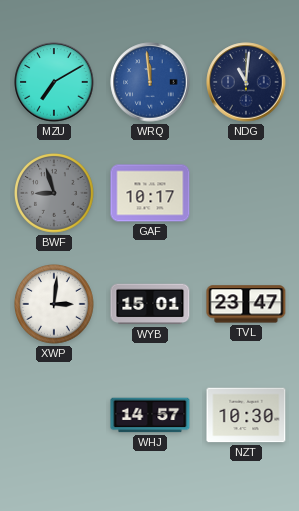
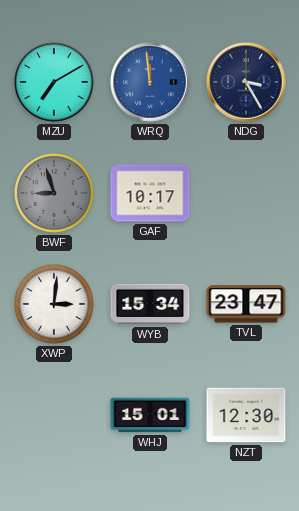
NDG: 11:01 -> 3:25 (246, 82)
WYB: 15:01 -> 15:34 (150, 304)
WHJ: 14:57 -> 15:01 (150, 415)
NZT: 10:30 -> 12:30 (246, 415)
